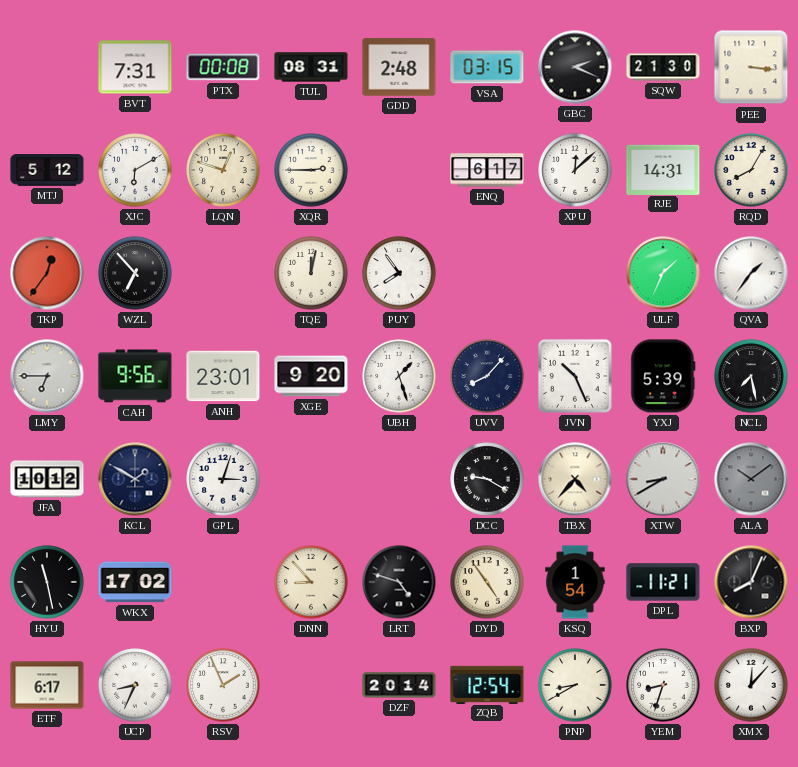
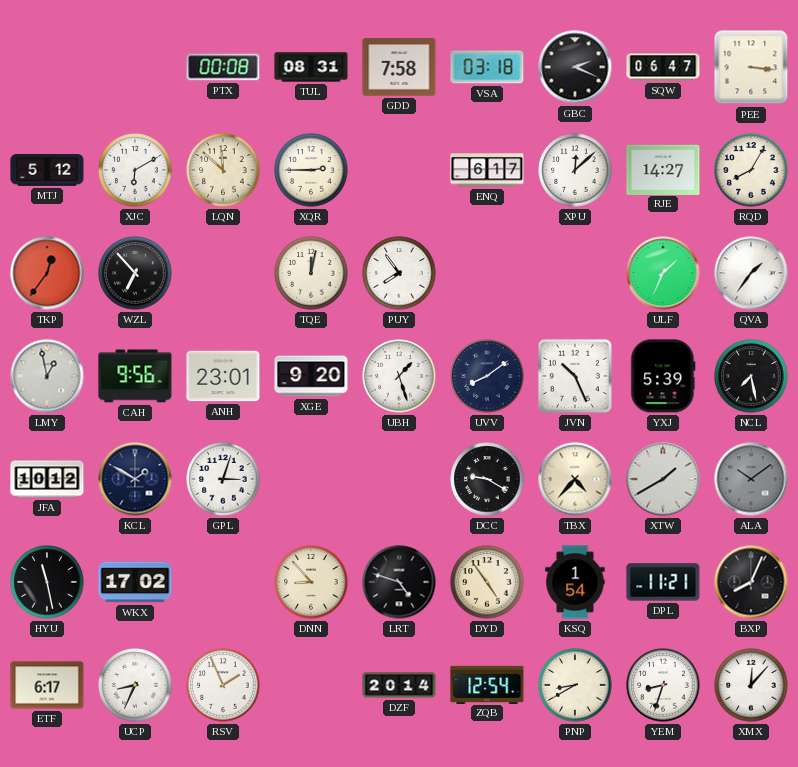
BVT: 7:31 -> none (135, 67)
GDD: 2:48 -> 7:58 (399, 67)
VSA: 03:15 -> 03:18 (487, 67)
SQW: 21:30 -> 06:47 (663, 67)
LQN: 12:48 -> 11:52 (223, 170)
RJE: 14:31 -> 14:27 (663, 169)
LMY: 6:45 -> 12:58 (47, 376)
UVV: 8:07 -> 8:09 (487, 376)
XTW: 8:40 -> 1:40 (663, 479)
